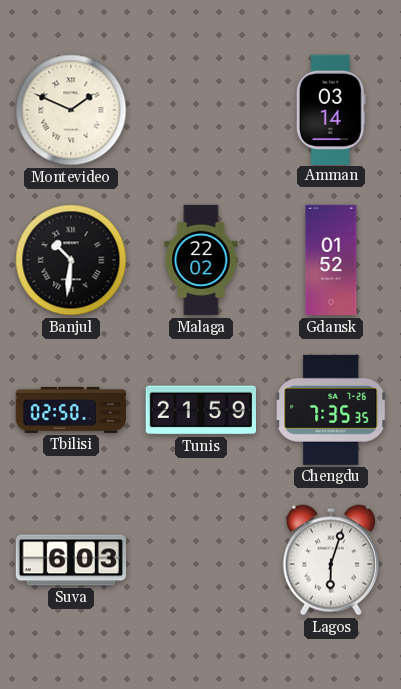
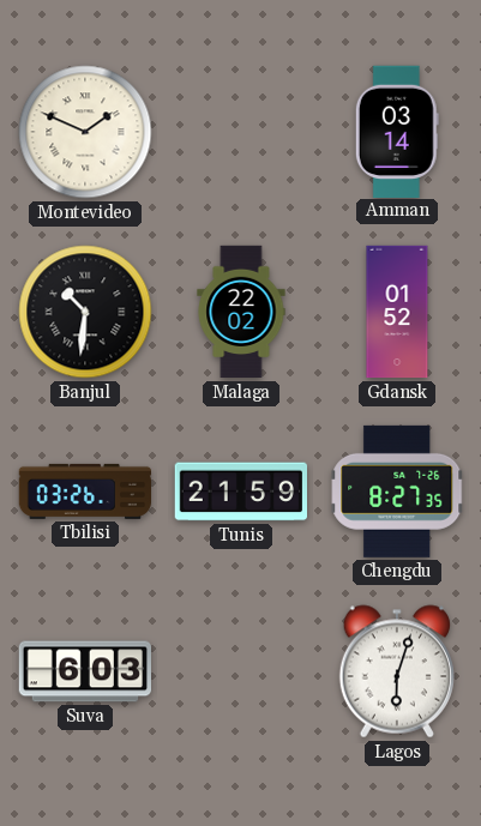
Tbilisi: 02:50 -> 03:26 (85, 492)
Chengdu: 7:35 -> 8:27 (397, 492)
